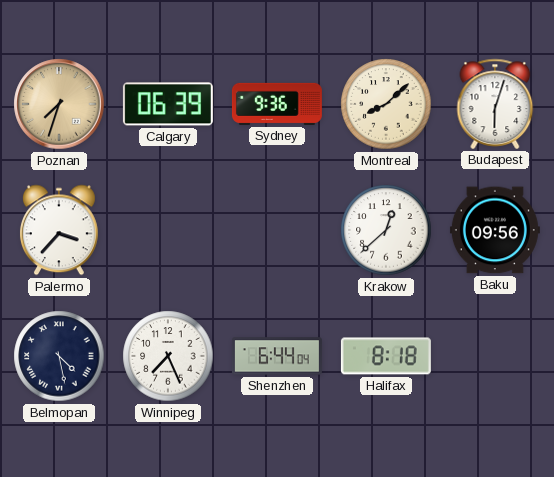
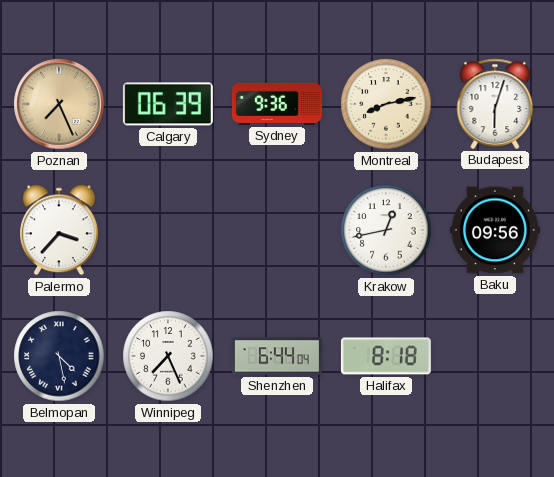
Poznan: 7:33 -> 7:26 (59, 104)
Montreal: 8:08 -> 8:13 (386, 104)
Krakow: 12:38 -> 12:43 (386, 230)
